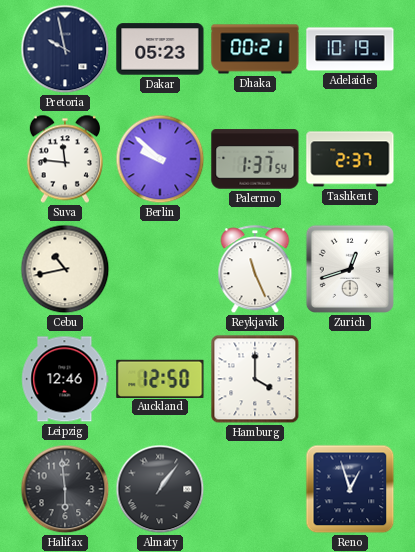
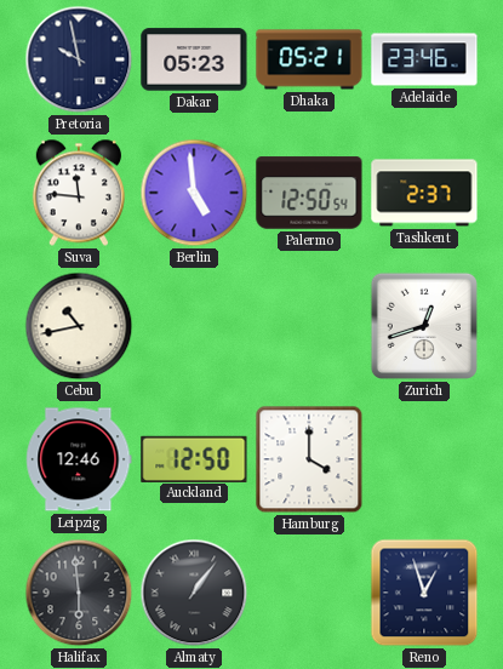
Dhaka: 00:21 -> 05:21 (309, 59)
Adelaide: 10:19 -> 23:46 (424, 59)
Berlin: 9:52 -> 4:59 (194, 193)
Palermo: 1:37 -> 12:50 (309, 193)
Reykjavik: 11:26 -> none (255, 270)
